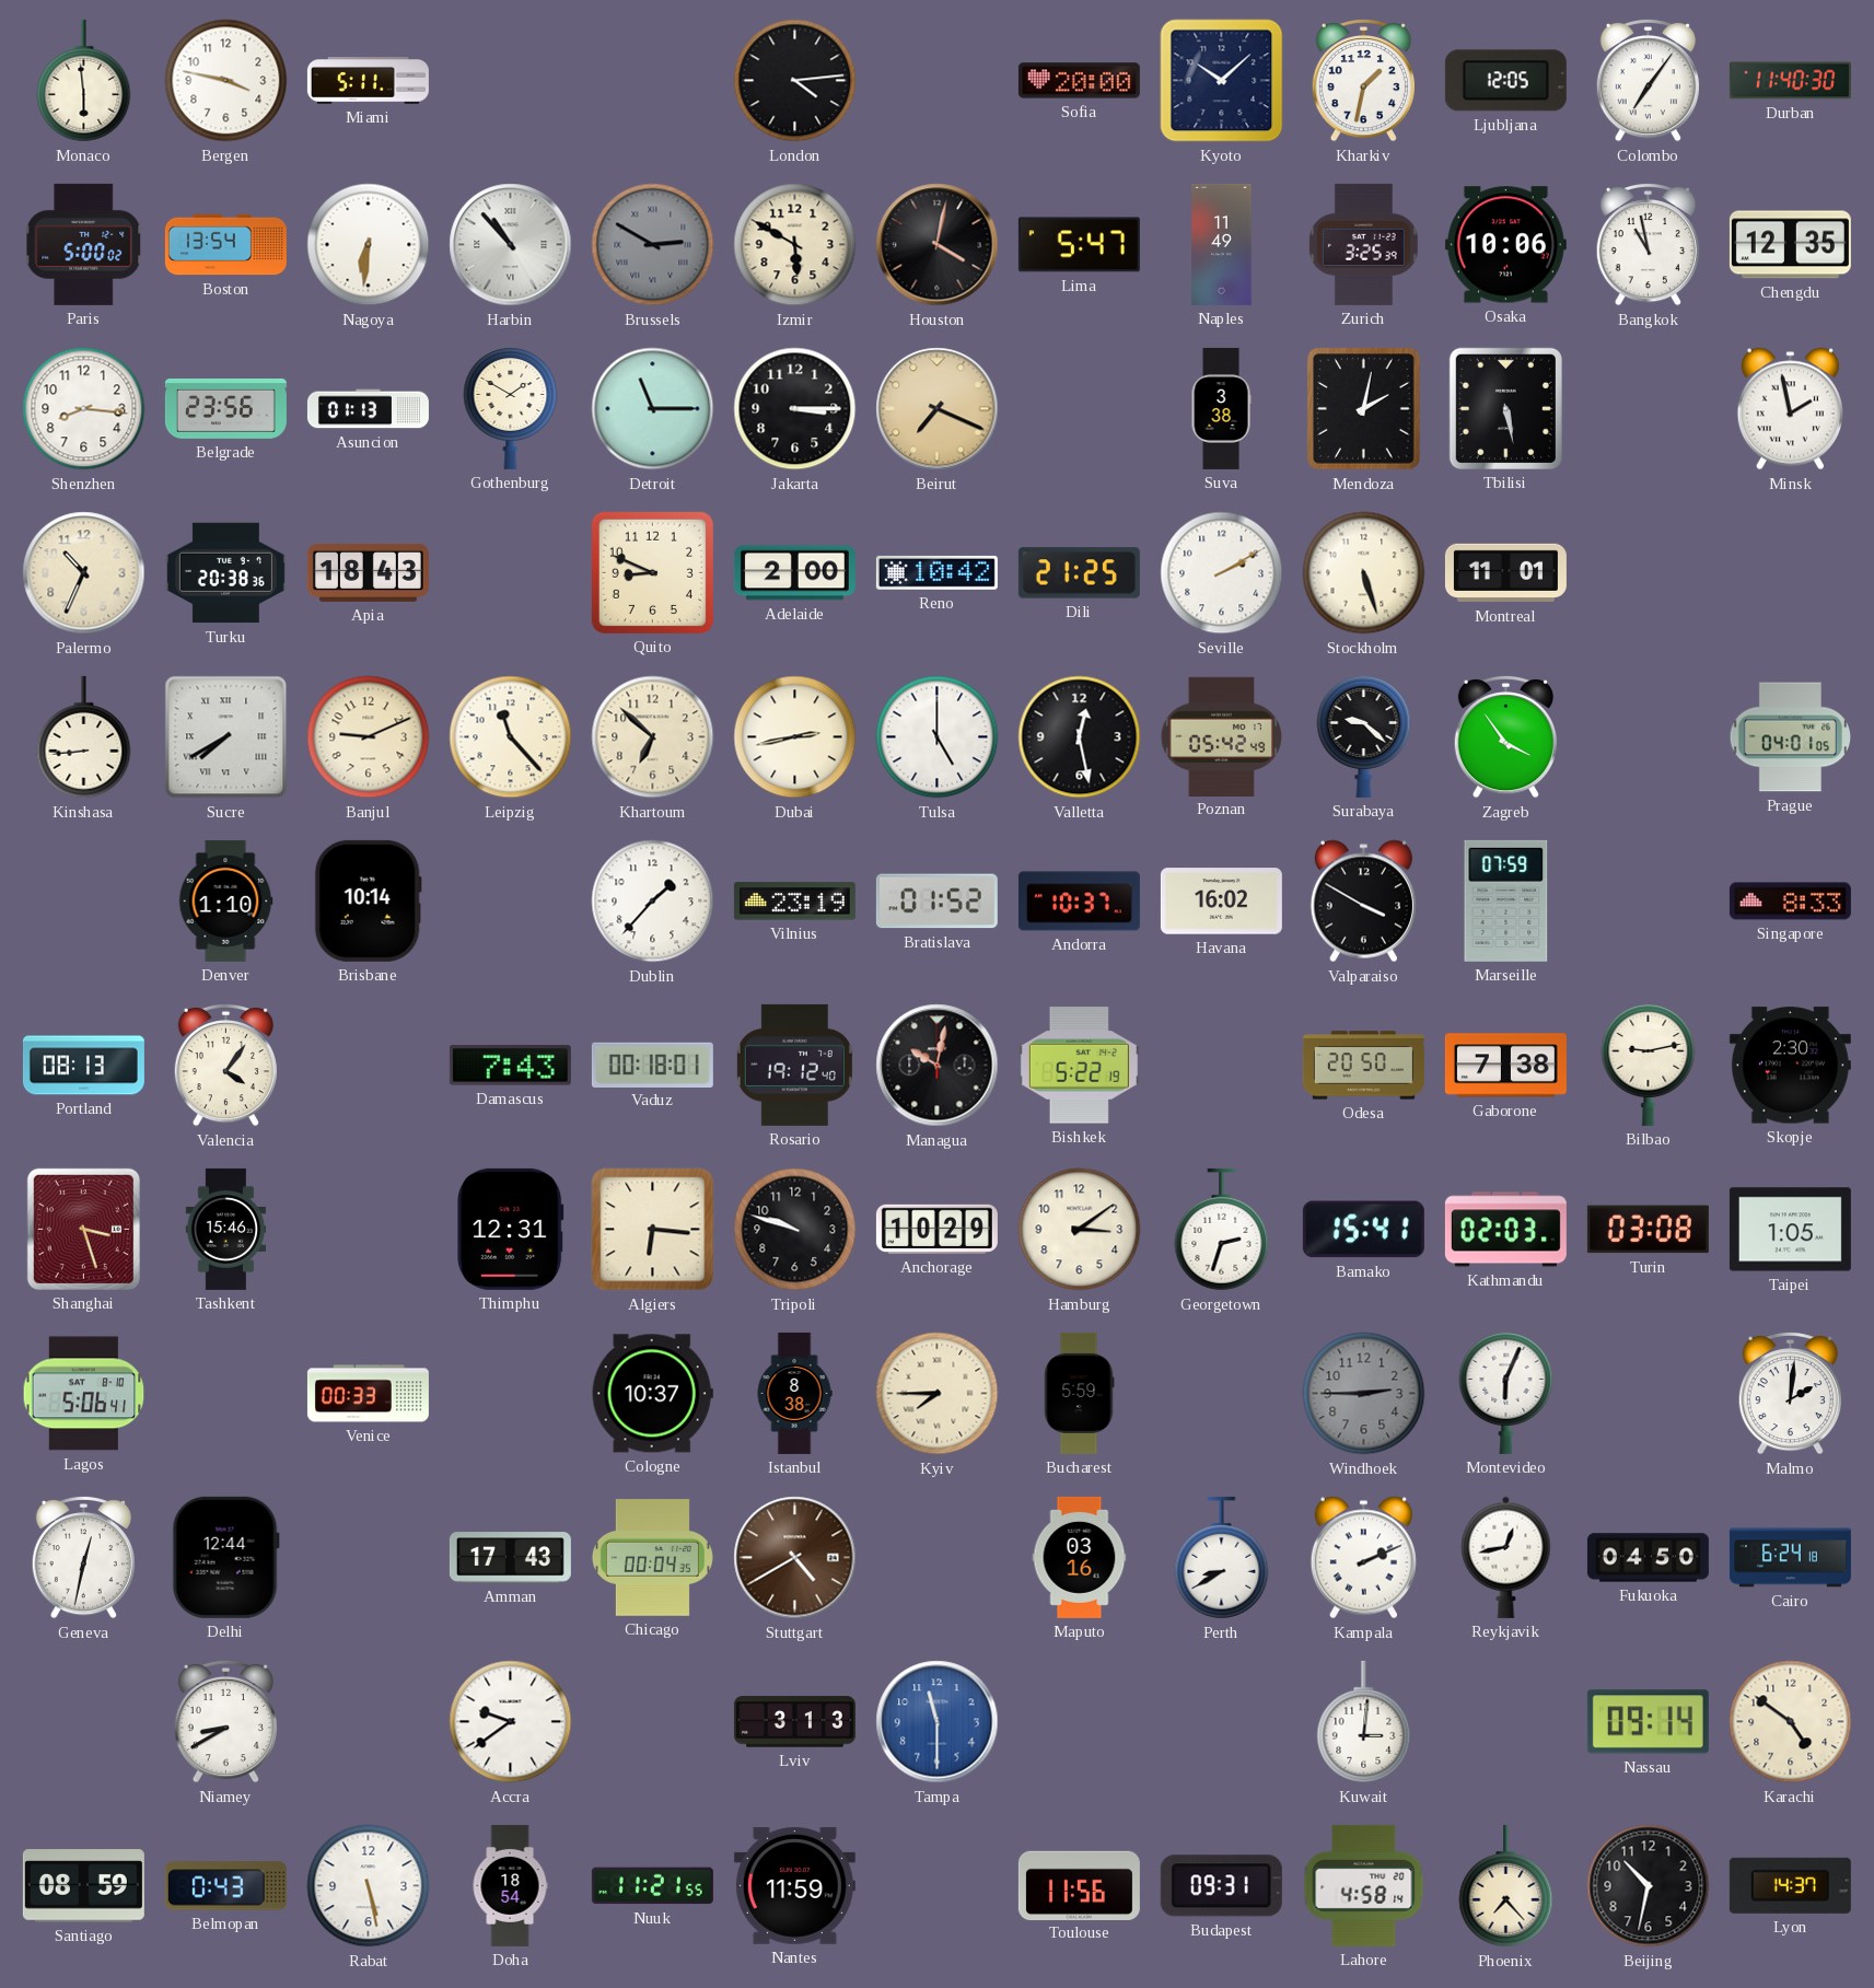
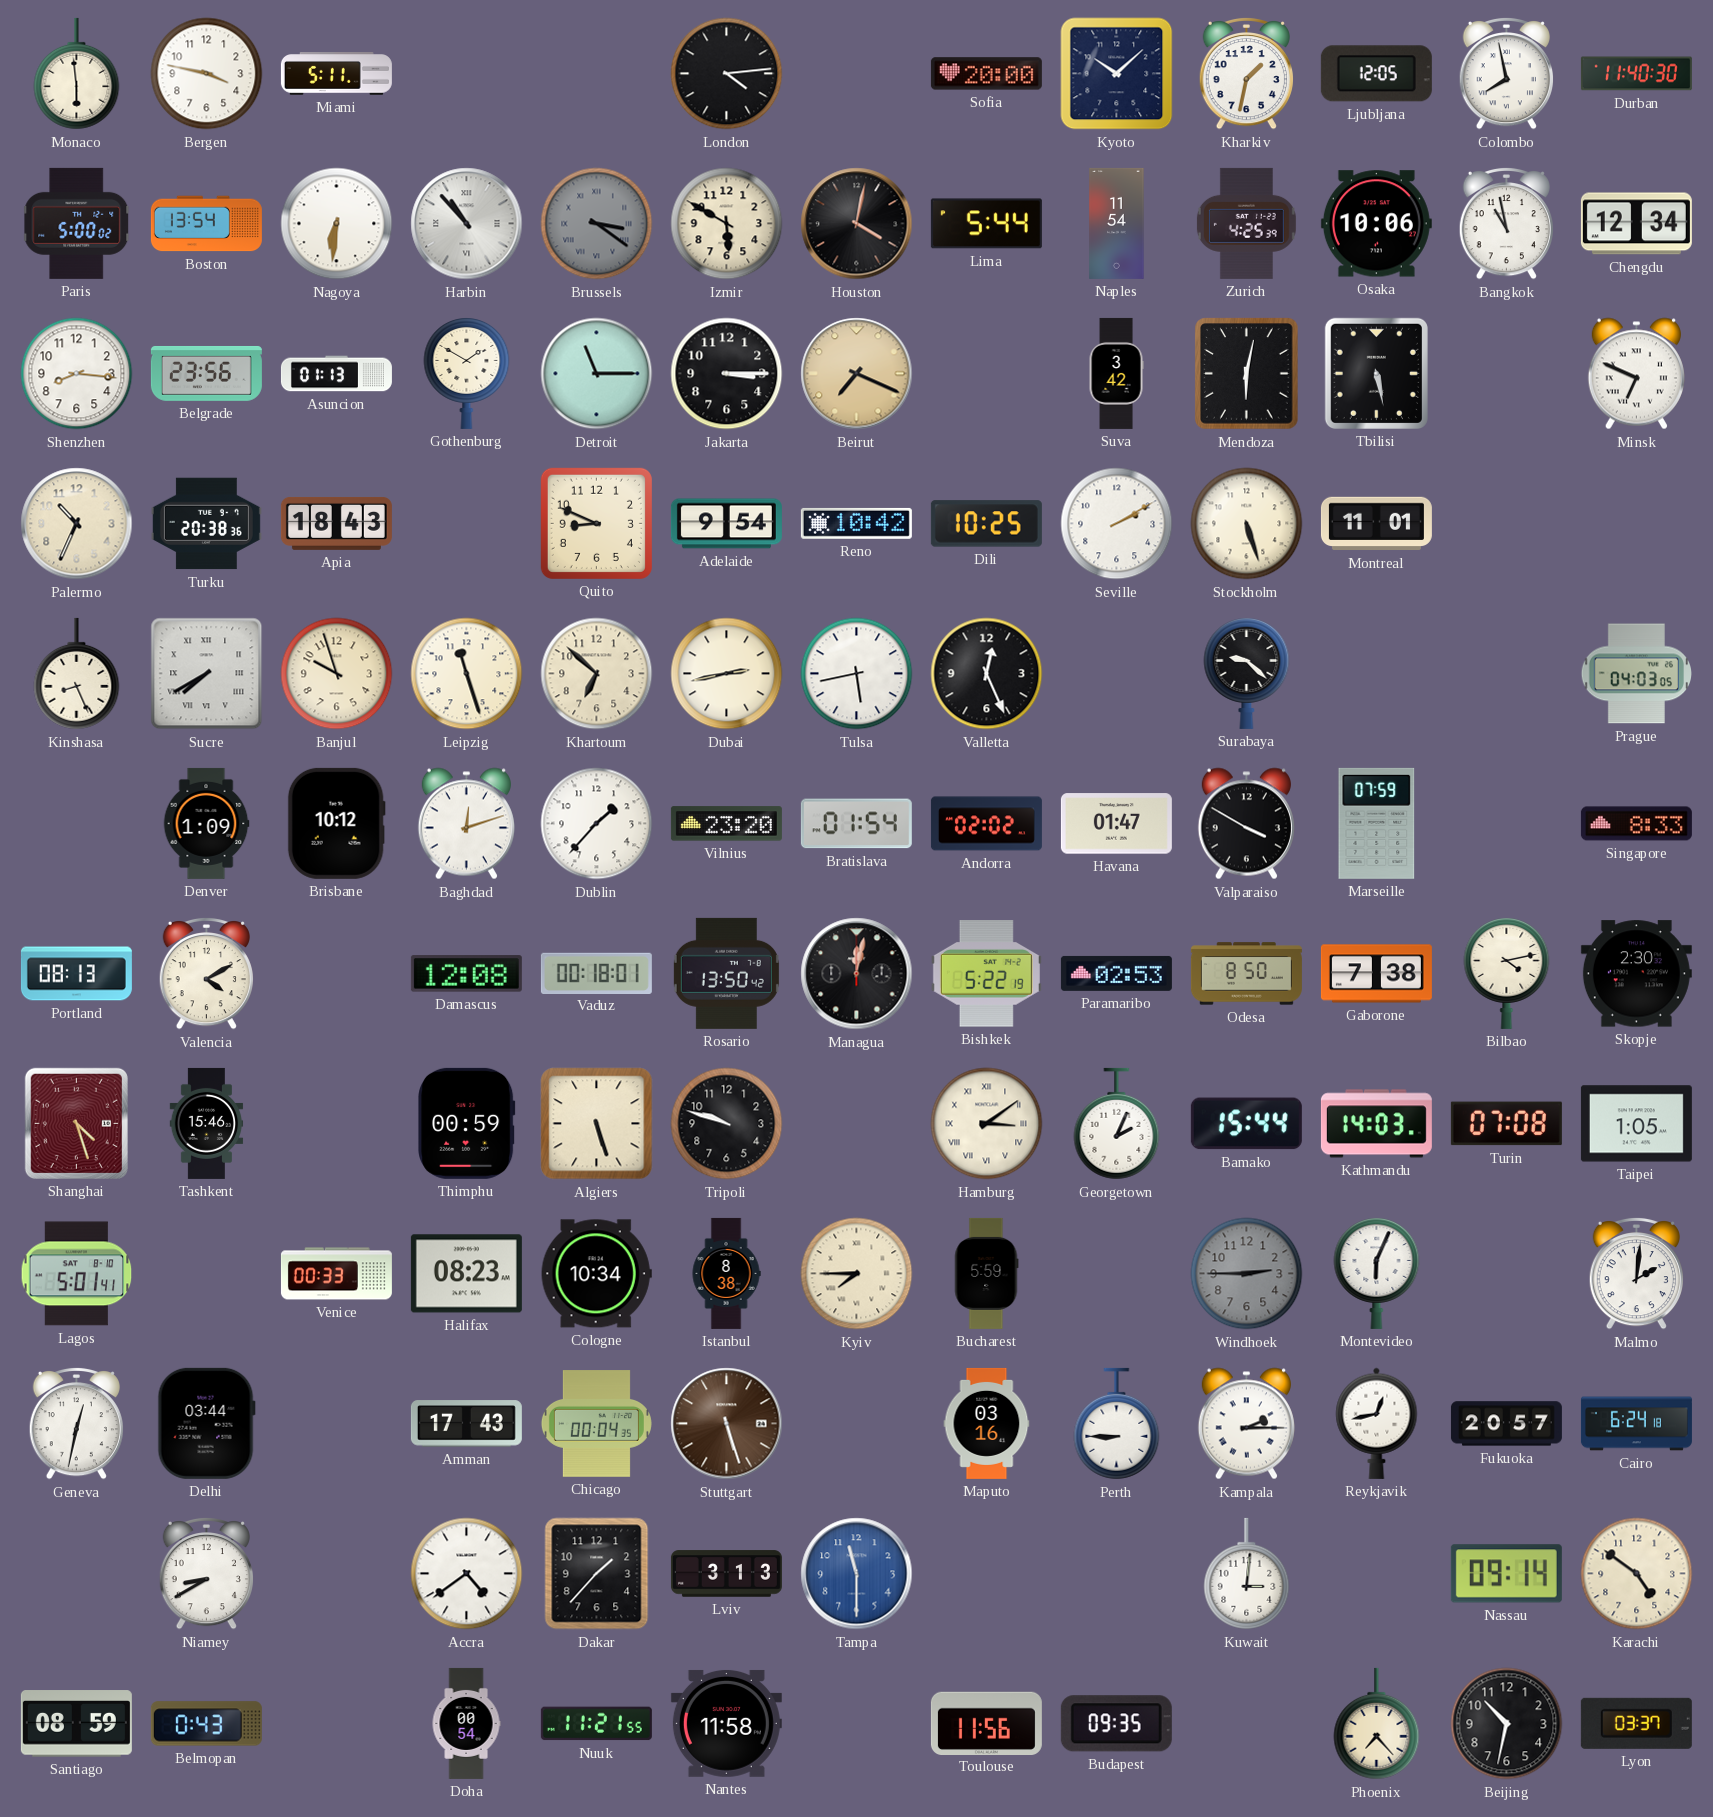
Colombo: 7:06 -> 7:58 (1506, 73)
Brussels: 2:50 -> 3:21 (597, 224)
Lima: 5:47 -> 5:44 (986, 224)
Naples: 11:49 -> 11:54 (1117, 223)
Zurich: 3:25 -> 4:25 (1246, 223)
Chengdu: 12:35 -> 12:34 (1636, 224)
Suva: 3:38 -> 3:42 (1116, 373)
Mendoza: 2:02 -> 6:02 (1247, 374)
Minsk: 1:58 -> 6:49 (1636, 374)
Adelaide: 2:00 -> 9:54 (726, 524)
Dili: 21:25 -> 10:25 (986, 524)
Kinshasa: 8:44 -> 8:26 (77, 674)
Banjul: 9:11 -> 9:57 (337, 674)
Leipzig: 11:23 -> 11:27 (467, 674)
Tulsa: 5:00 -> 5:43 (857, 674)
Valletta: 12:28 -> 12:26 (987, 674)
Poznan: 05:42 -> none (1221, 736)
Zagreb: 3:54 -> none (1505, 736)
Prague: 04:01 -> 04:03 (1636, 674)
Denver: 1:10 -> 1:09 (206, 823)
Brisbane: 10:14 -> 10:12 (336, 823)
Baghdad: none -> 12:12 (466, 824)
Vilnius: 23:19 -> 23:20 (726, 824)
Bratislava: 01:52 -> 01:54 (856, 824)
Andorra: 10:37 -> 02:02 (986, 824)
Havana: 16:02 -> 01:47 (1116, 824)
Valencia: 4:06 -> 4:10 (206, 973)
Damascus: 7:43 -> 12:08 (466, 974)
Rosario: 19:12 -> 13:50 (726, 973)
Managua: 10:02 -> 12:02 (857, 974)
Paramaribo: none -> 02:53 (1116, 973)
Odesa: 20:50 -> 8:50 (1246, 974)
Bilbao: 9:13 -> 4:13 (1507, 974)
Shanghai: 3:27 -> 4:27 (76, 1123)
Thimphu: 12:31 -> 00:59 (467, 1123)
Algiers: 6:16 -> 5:27 (597, 1124)
Anchorage: 10:29 -> none (936, 1229)
Hamburg numerals: Arabic -> Roman (987, 1124)
Georgetown: 2:33 -> 2:04 (1117, 1124)
Bamako: 15:41 -> 15:44 (1246, 1124)
Kathmandu: 02:03 -> 14:03 (1376, 1124)
Turin: 03:08 -> 07:08 (1506, 1124)
Lagos: 5:06 -> 5:01 (77, 1274)
Halifax: none -> 08:23 (466, 1274)
Cologne: 10:37 -> 10:34 (596, 1274)
Delhi: 12:44 -> 03:44 (206, 1423)
Stuttgart: 4:40 -> 5:27 (727, 1424)
Perth: 8:40 -> 8:45 (1117, 1424)
Kampala: 2:11 -> 2:15 (1246, 1424)
Fukuoka: 04:50 -> 20:57 (1506, 1424)
Accra: 9:39 -> 4:39 (467, 1574)
Dakar: none -> 1:37 (597, 1574)
Rabat: 5:28 -> none (369, 1886)
Doha: 18:54 -> 00:54 (466, 1723)
Nantes: 11:59 -> 11:58 (726, 1723)
Budapest: 09:31 -> 09:35 (1116, 1724)
Lahore: 4:58 -> none (1364, 1885)
Lyon: 14:37 -> 03:37 (1636, 1723)
